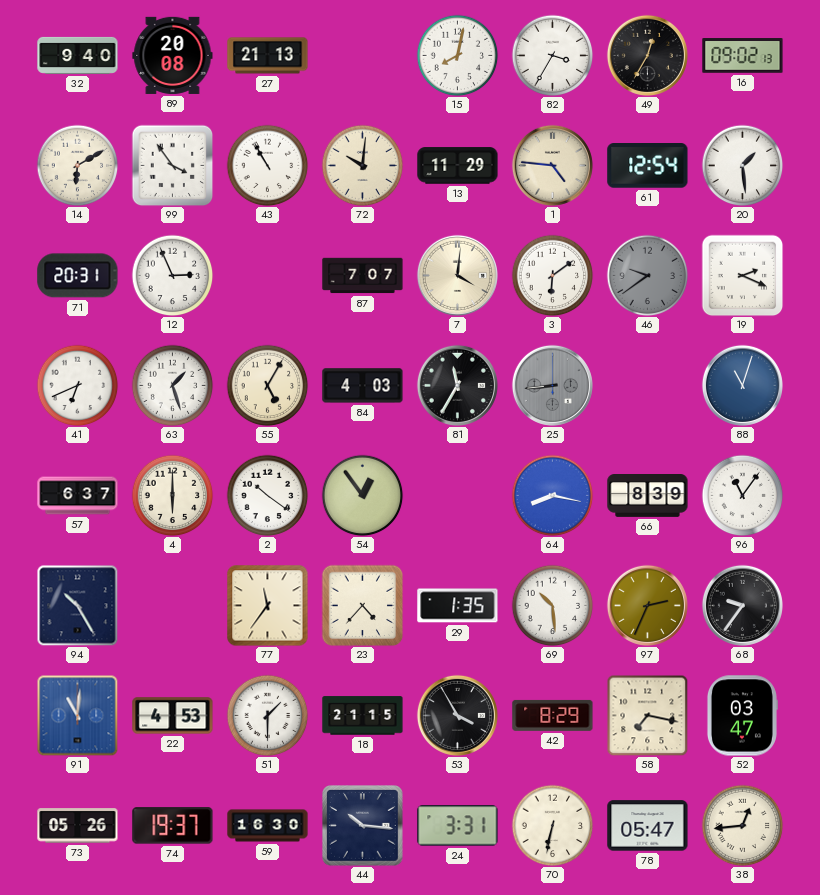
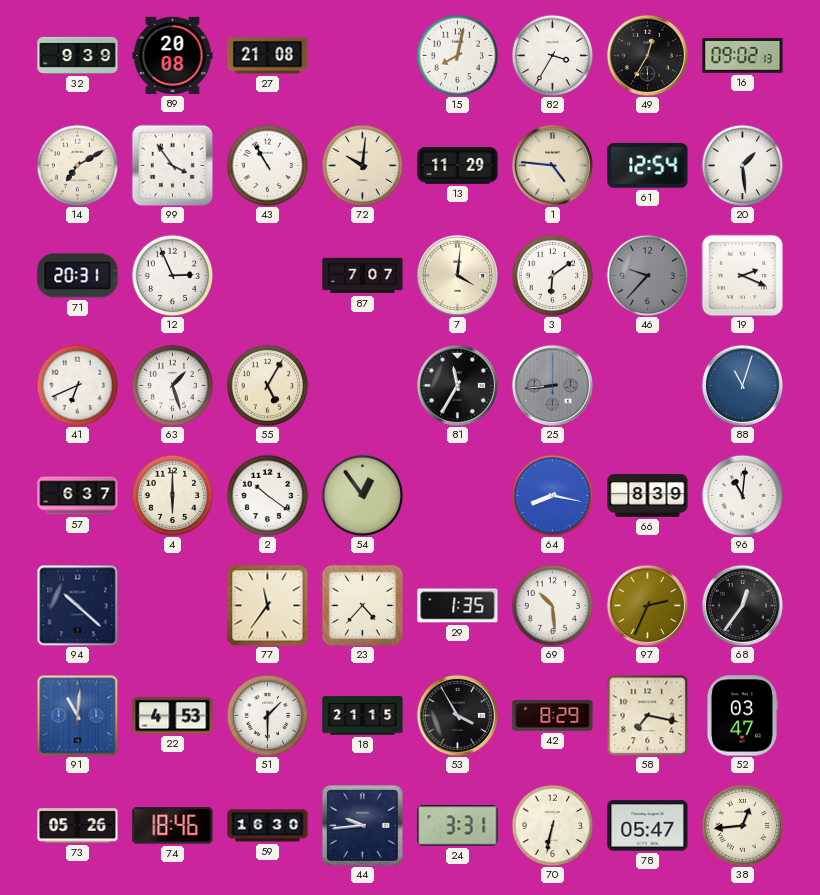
32: 9:40 -> 9:39 (78, 55)
27: 21:13 -> 21:08 (268, 56)
14: 6:10 -> 7:10 (77, 165)
46: 9:39 -> 9:37 (647, 275)
84: 4:03 -> none (363, 386)
96: 11:06 -> 11:01 (742, 495)
94: 10:25 -> 10:22 (77, 605)
68: 9:36 -> 12:36 (742, 605)
74: 19:37 -> 18:46 (173, 826)
44: 10:16 -> 9:44 (363, 826)
